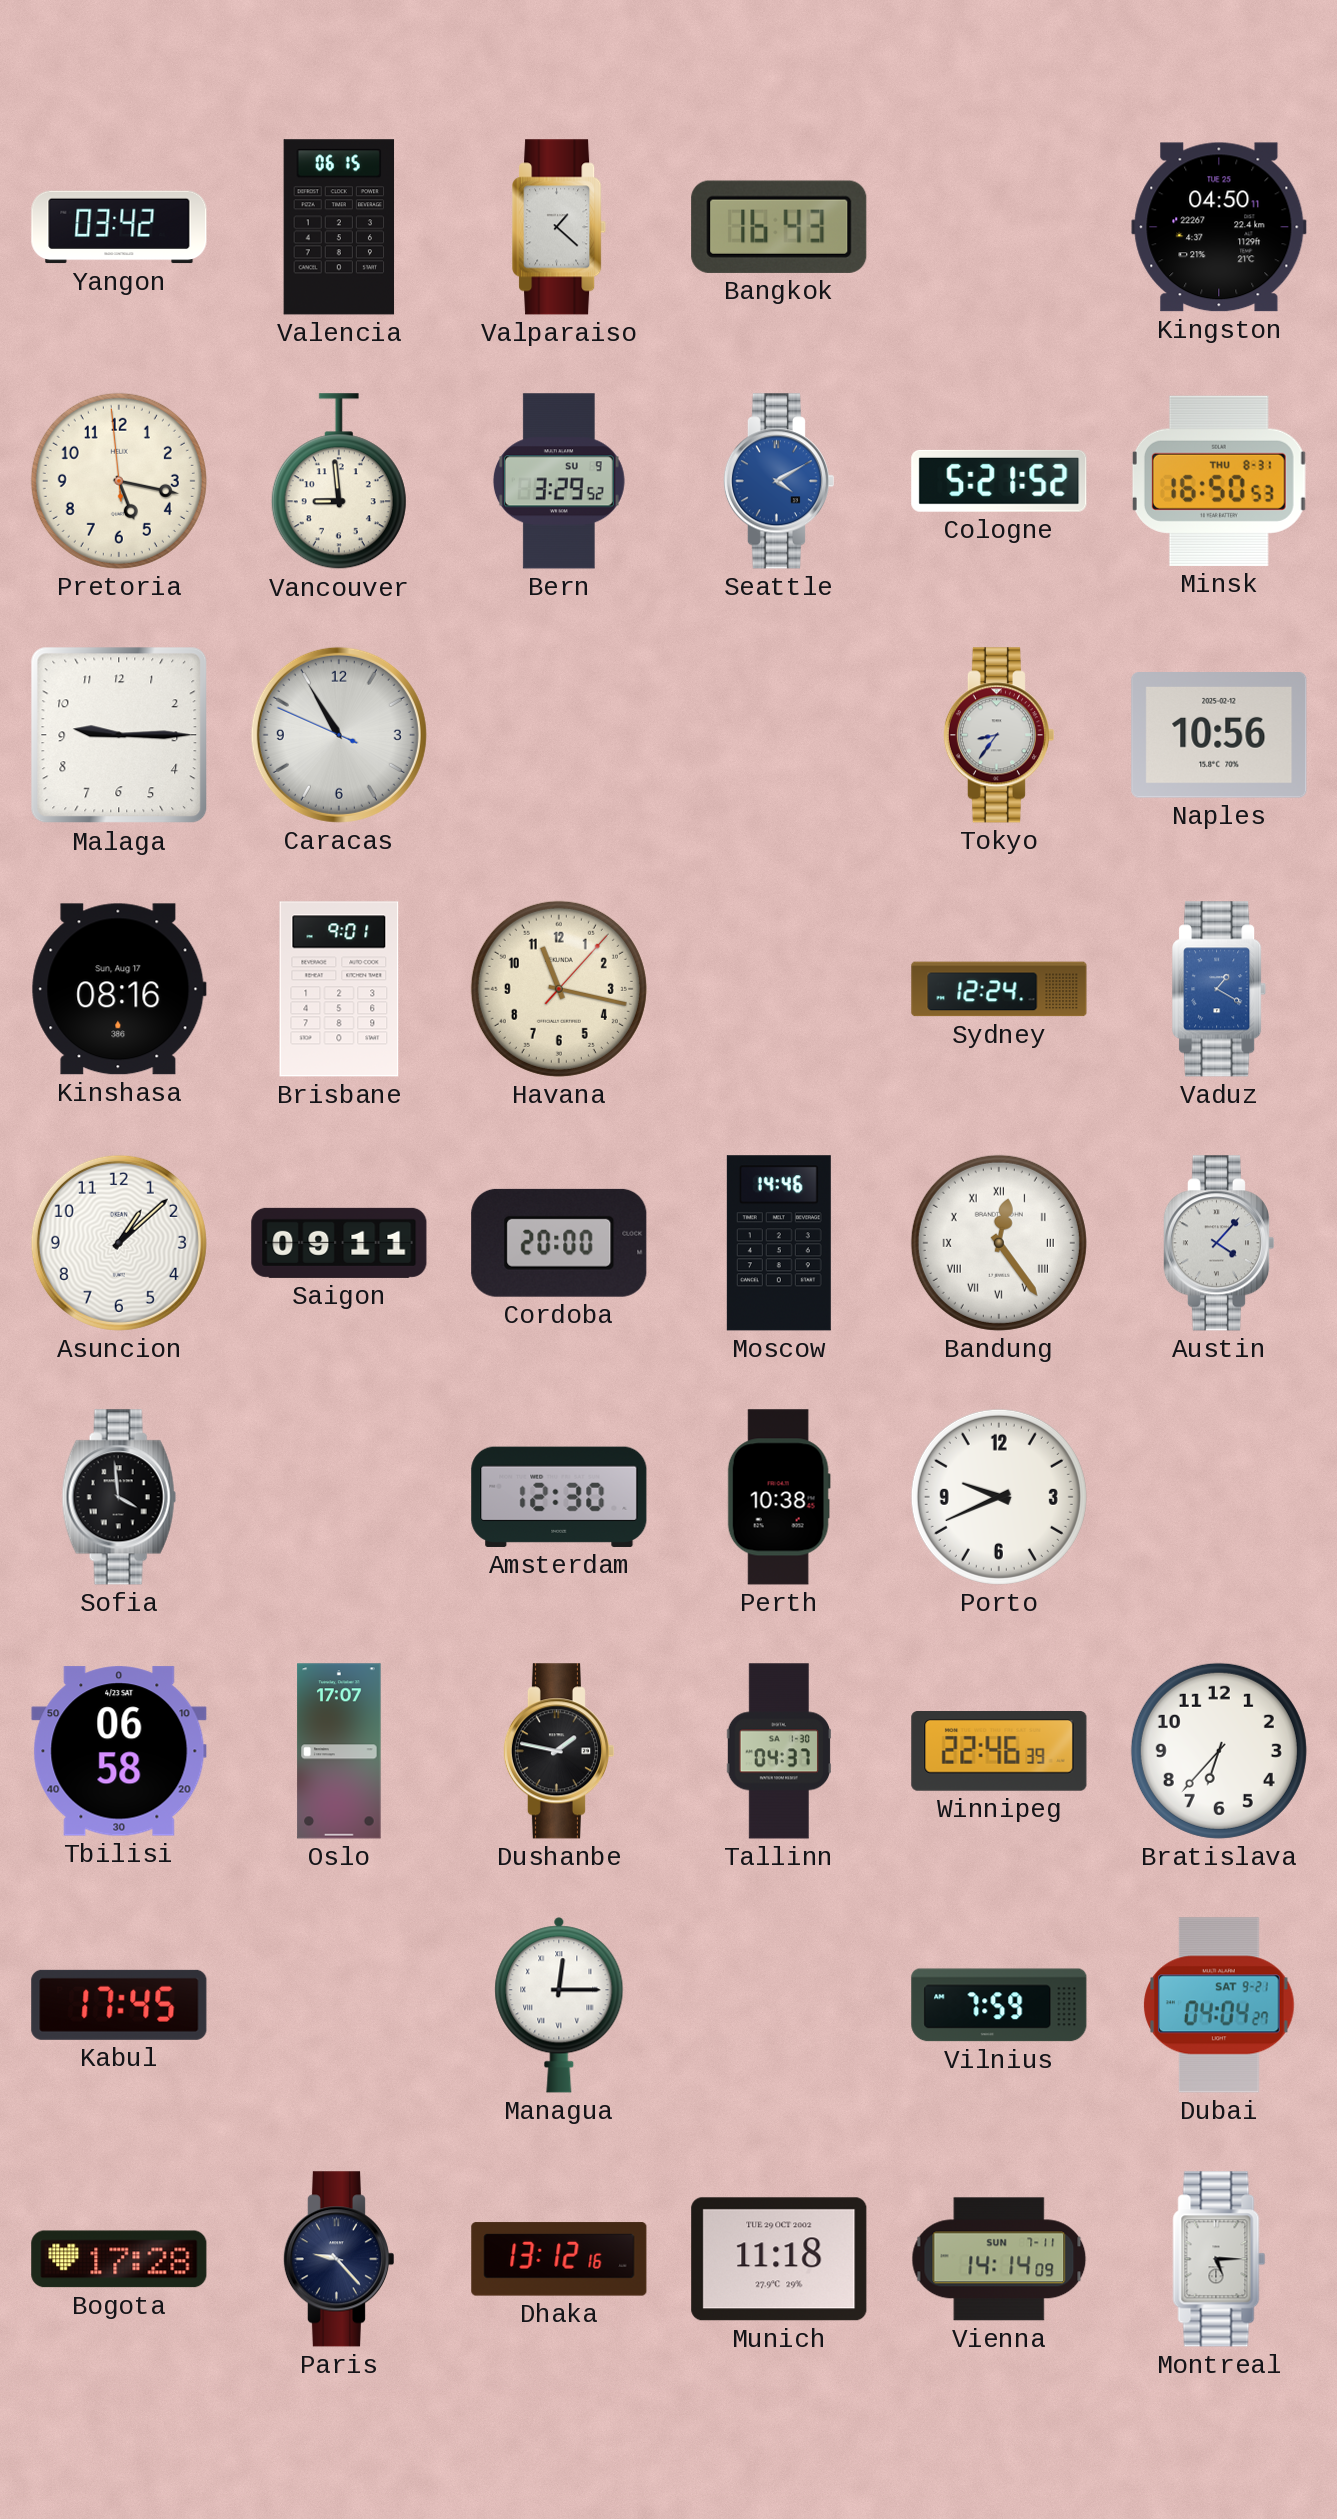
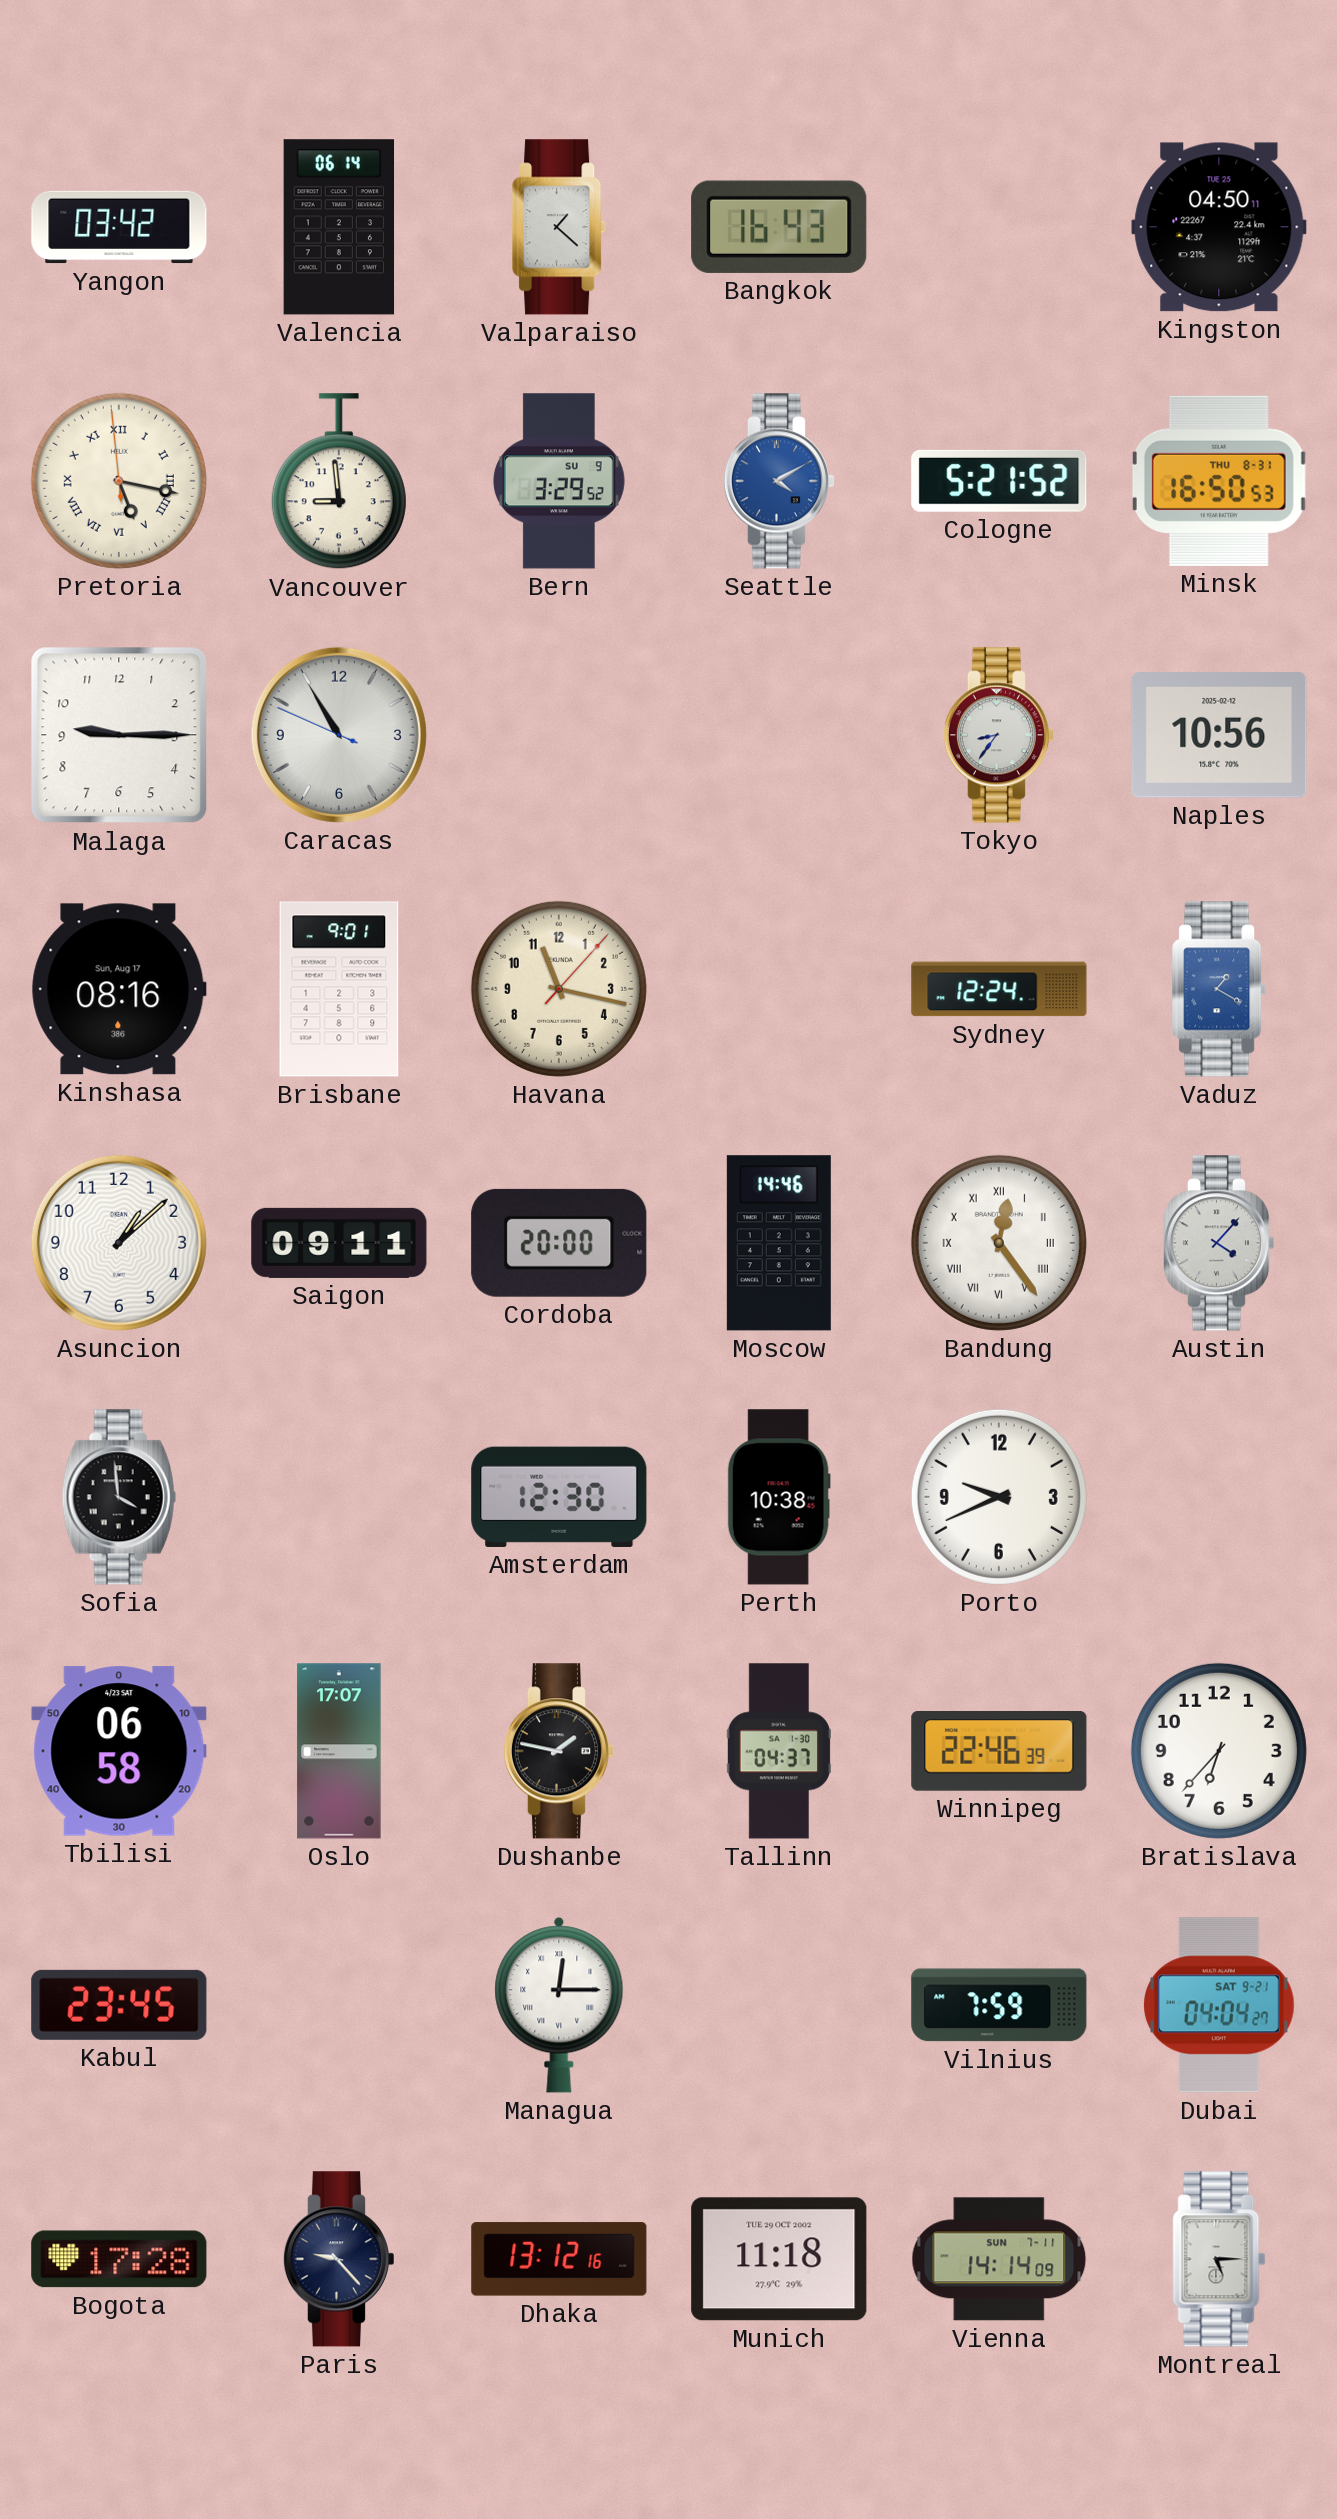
Valencia: 06:15 -> 06:14 (339, 227)
Pretoria numerals: Arabic -> Roman (119, 481)
Kabul: 17:45 -> 23:45 (119, 2005)
